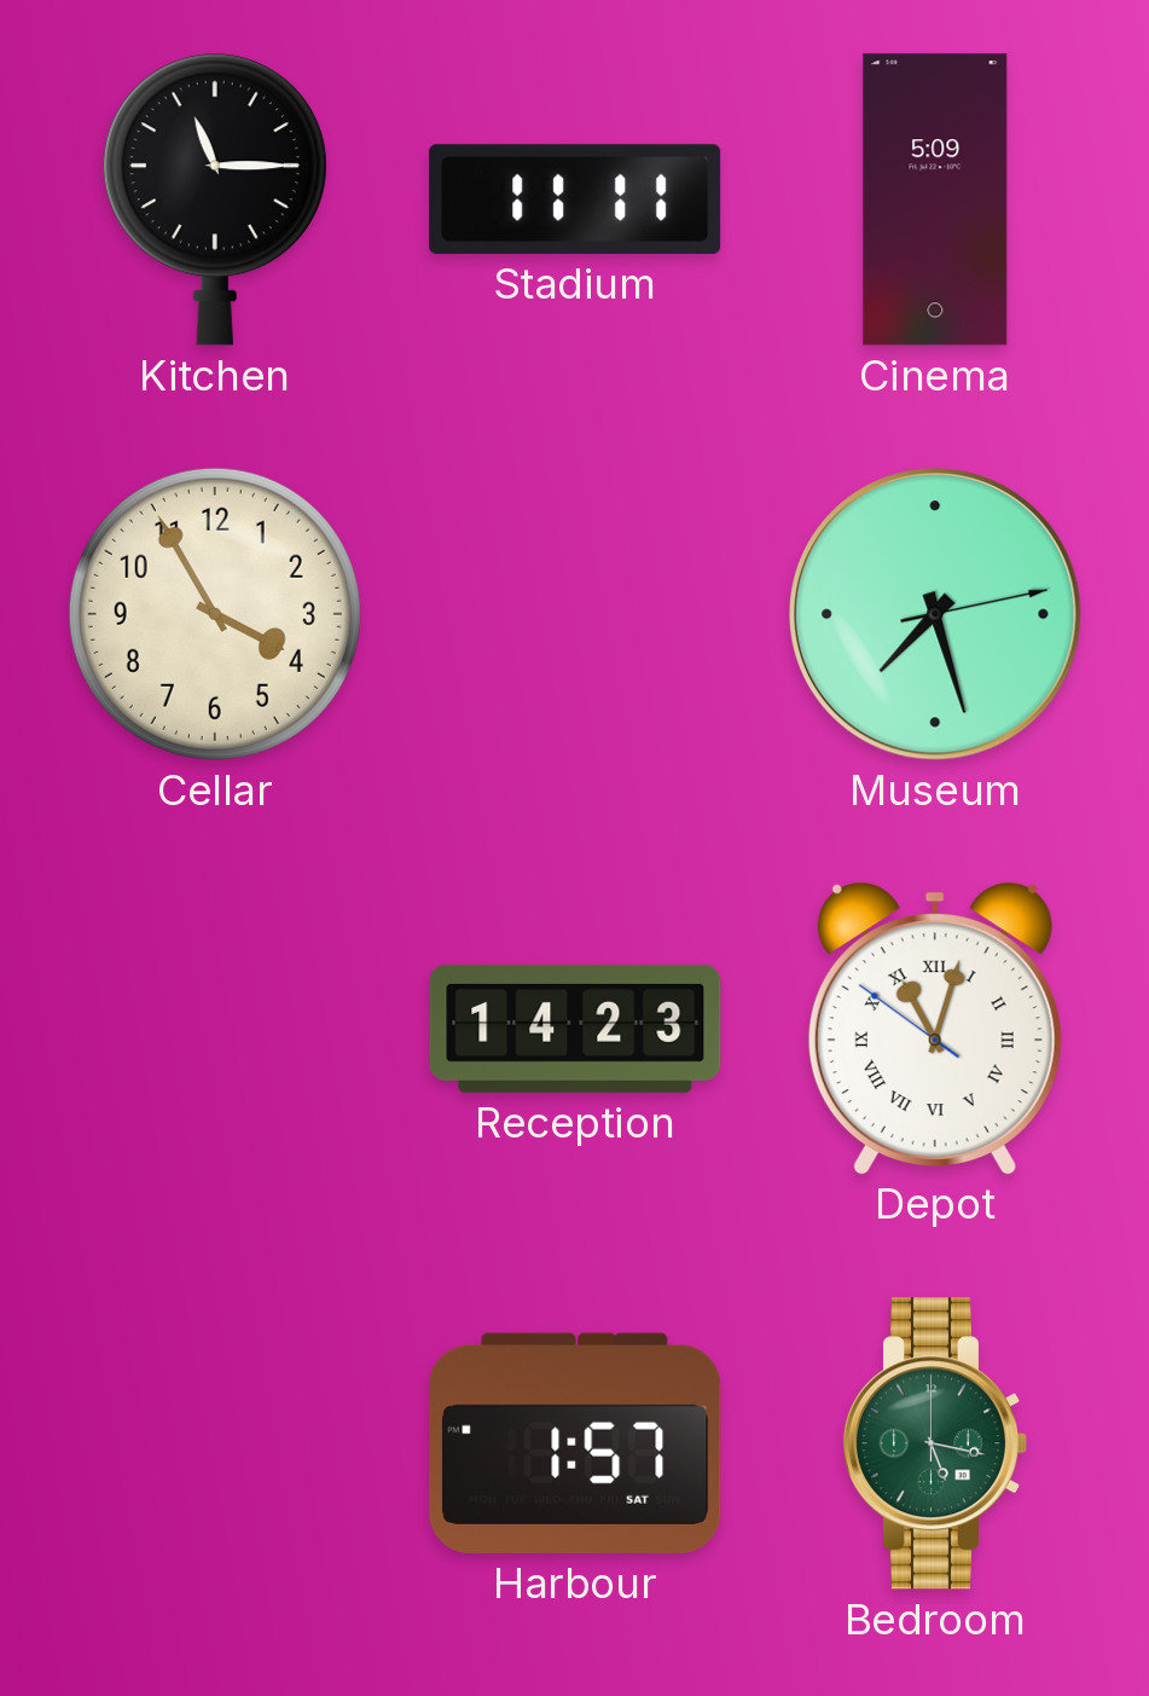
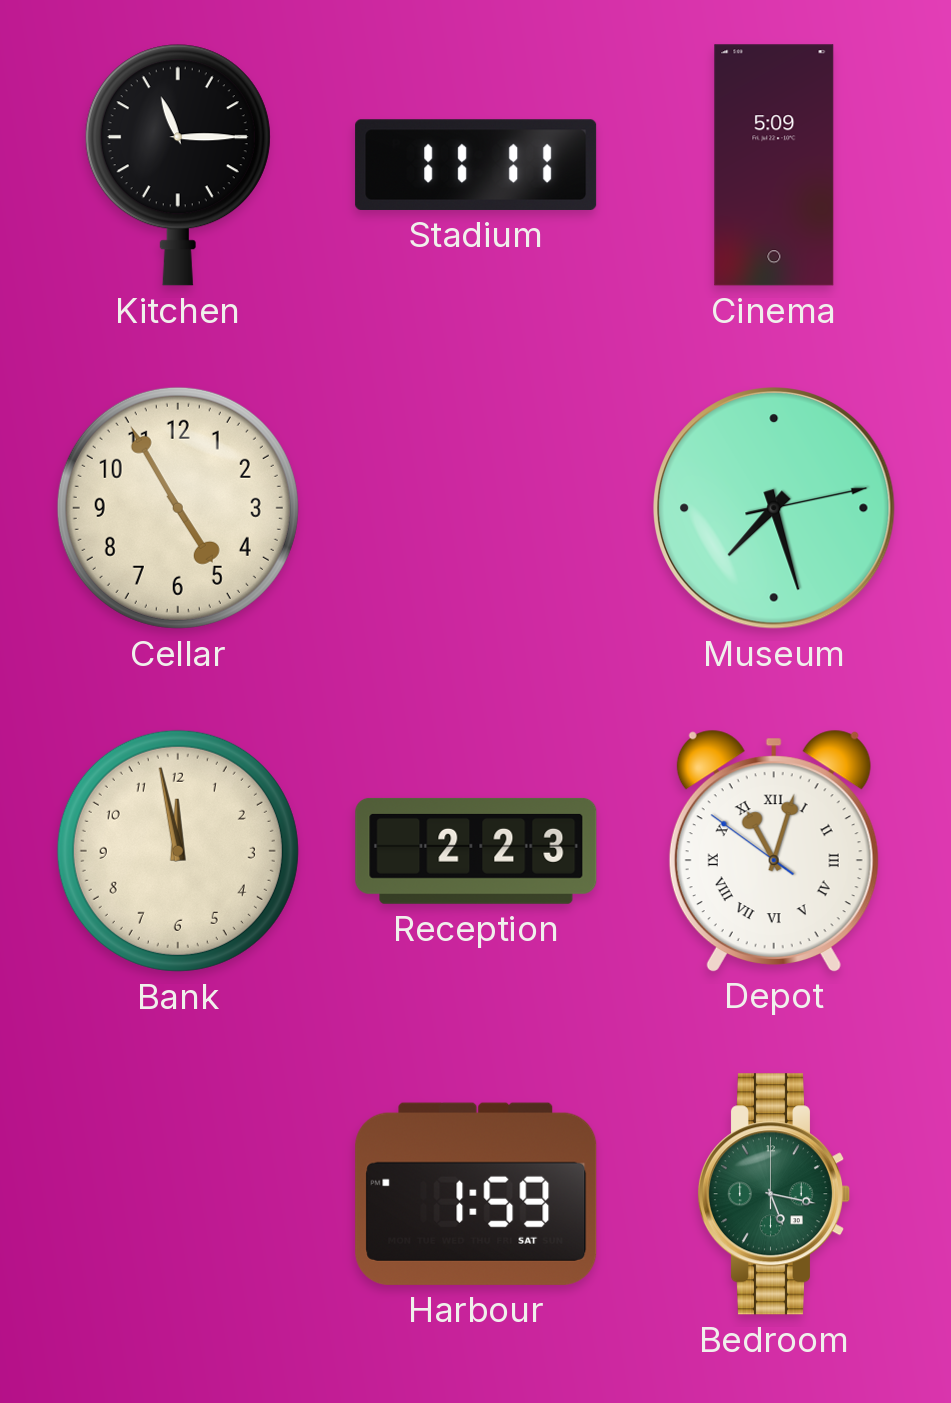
Cellar: 3:55 -> 4:55 (178, 508)
Bank: none -> 11:58 (178, 851)
Reception: 14:23 -> 2:23 (476, 851)
Harbour: 1:57 -> 1:59 (476, 1194)
